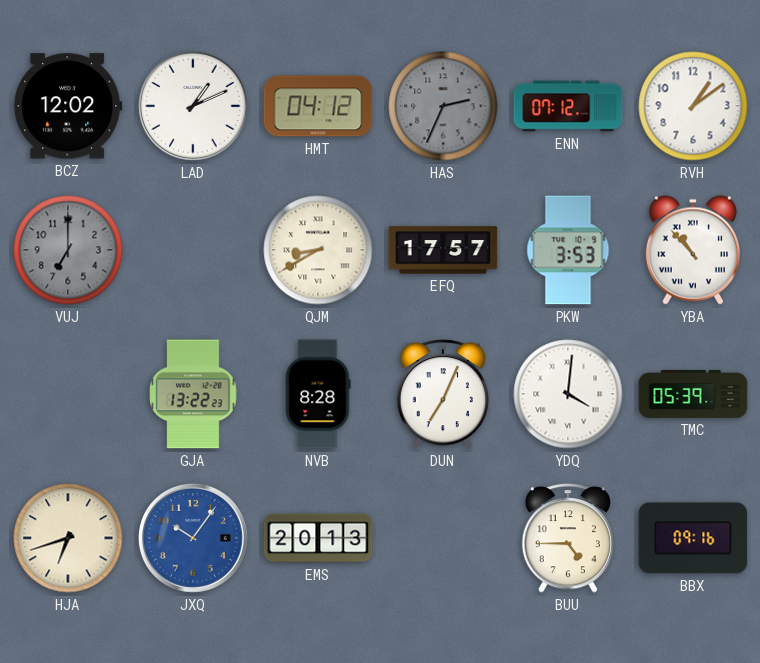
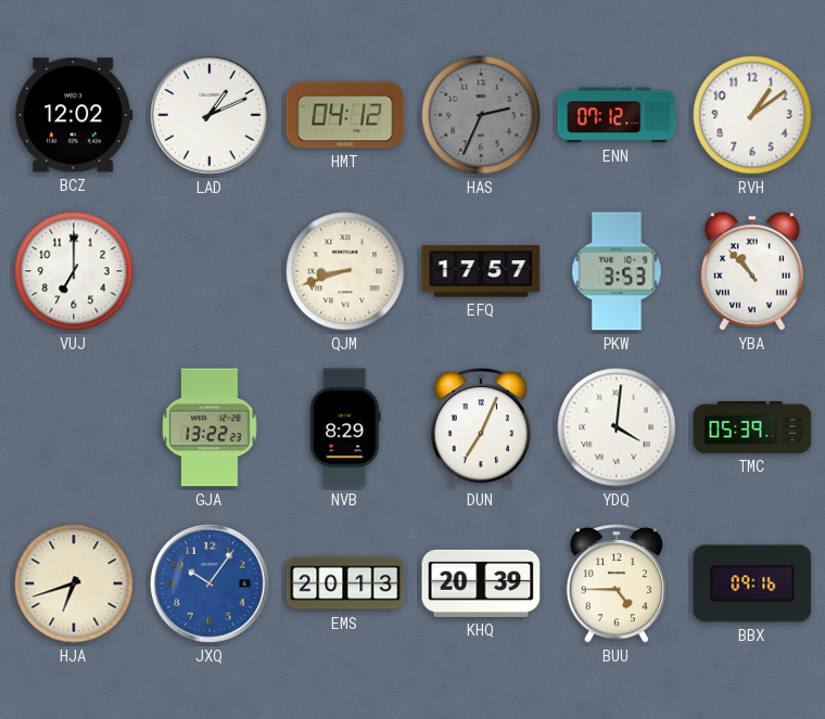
VUJ dial: grey -> white (74, 271)
QJM: 8:40 -> 8:42 (345, 271)
NVB: 8:28 -> 8:29 (345, 427)
KHQ: none -> 20:39 (481, 583)
